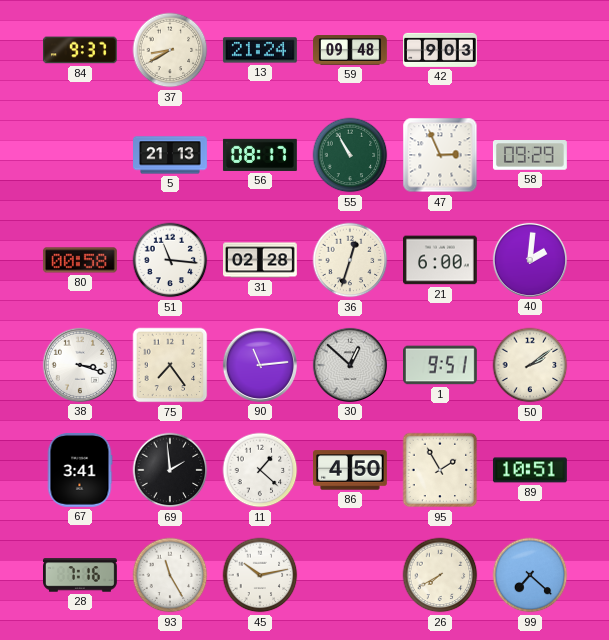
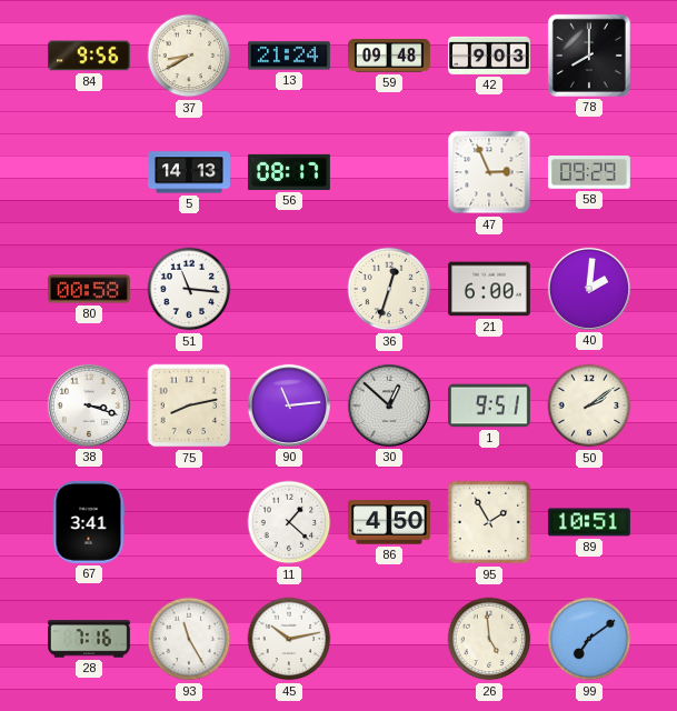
84: 9:37 -> 9:56 (90, 56)
78: none -> 8:00 (589, 56)
5: 21:13 -> 14:13 (190, 172)
55: 10:55 -> none (350, 155)
31: 02:28 -> none (261, 260)
75: 7:24 -> 8:13 (189, 405)
69: 1:59 -> none (170, 470)
26: 7:40 -> 4:59 (489, 639)
99: 7:22 -> 7:09 (589, 639)
